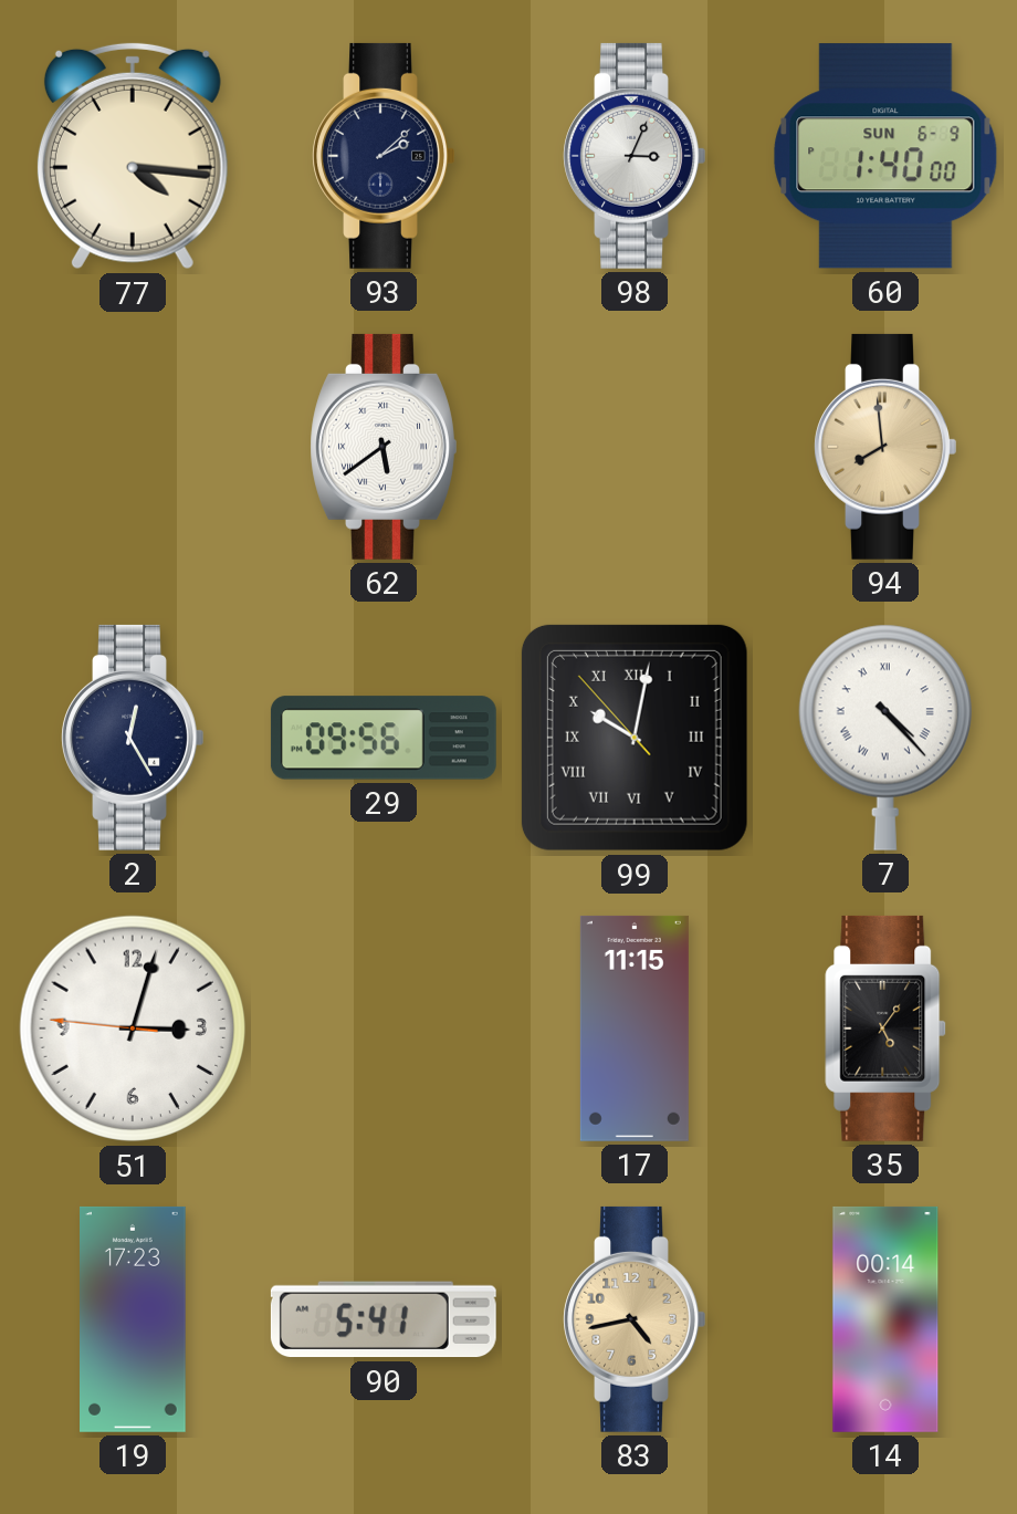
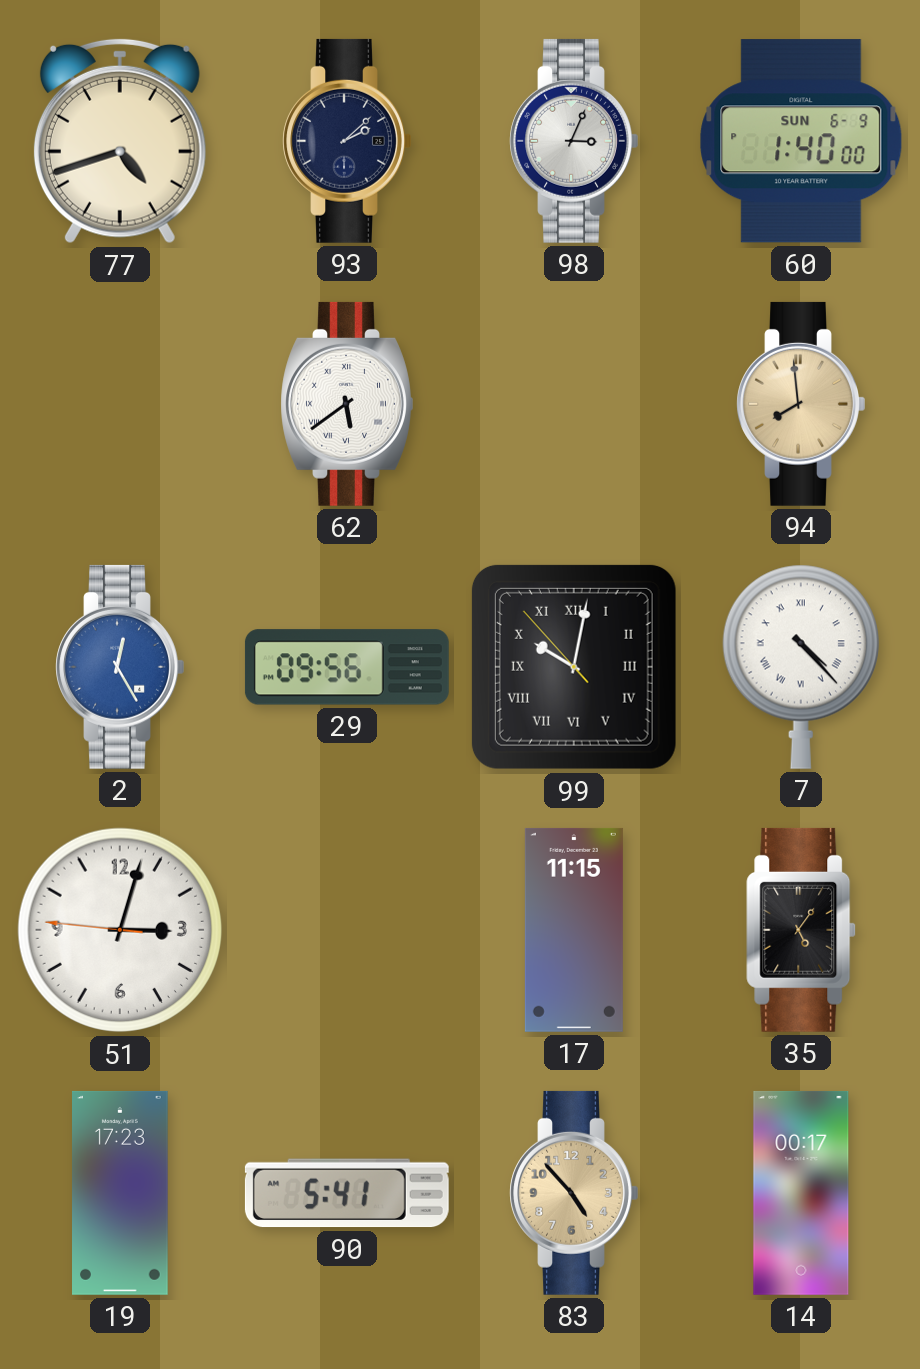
77: 4:16 -> 4:42 (120, 141)
2 dial: navy -> blue (120, 667)
83: 4:43 -> 4:53 (574, 1193)
14: 00:14 -> 00:17 (801, 1193)
